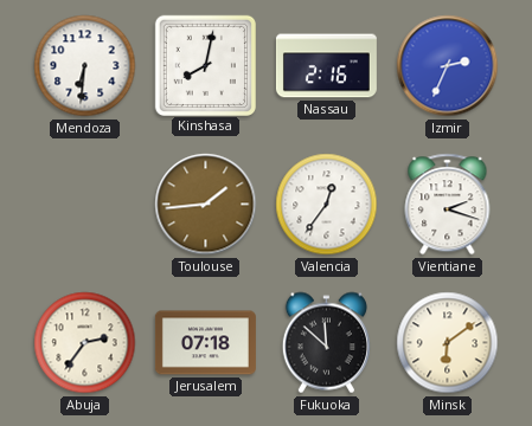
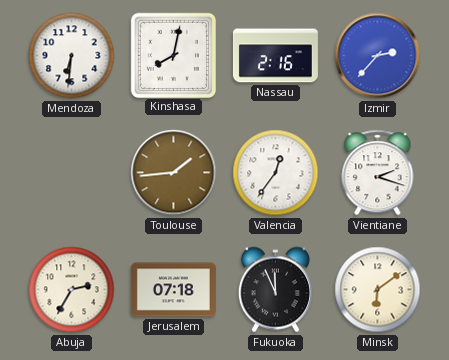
Izmir: 2:34 -> 2:37 (378, 56)
Abuja: 2:36 -> 2:35 (72, 290)
Fukuoka: 11:52 -> 11:56 (275, 290)
